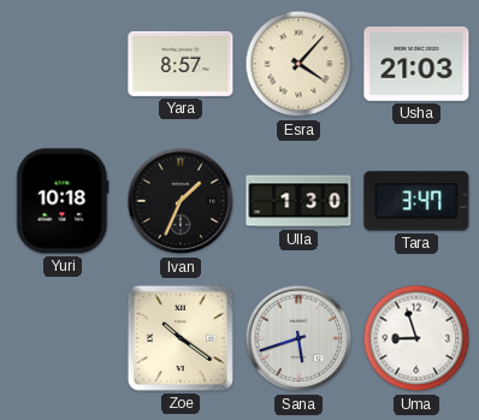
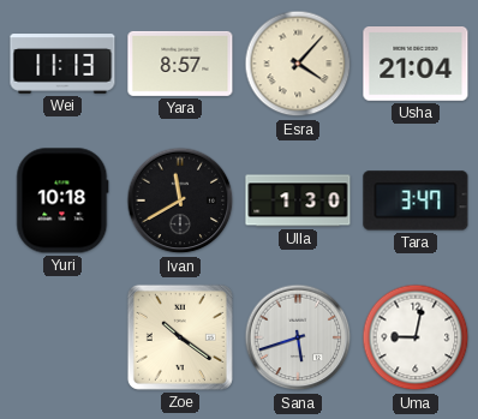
Wei: none -> 11:13 (62, 64)
Usha: 21:03 -> 21:04 (416, 65)
Ivan: 1:34 -> 11:40 (180, 200)
Uma: 8:57 -> 9:02 (416, 337)
